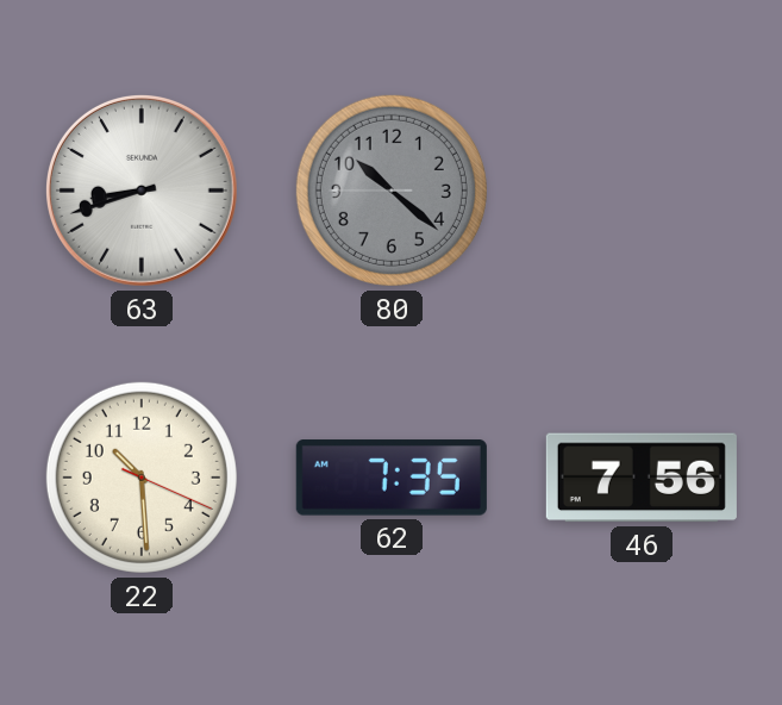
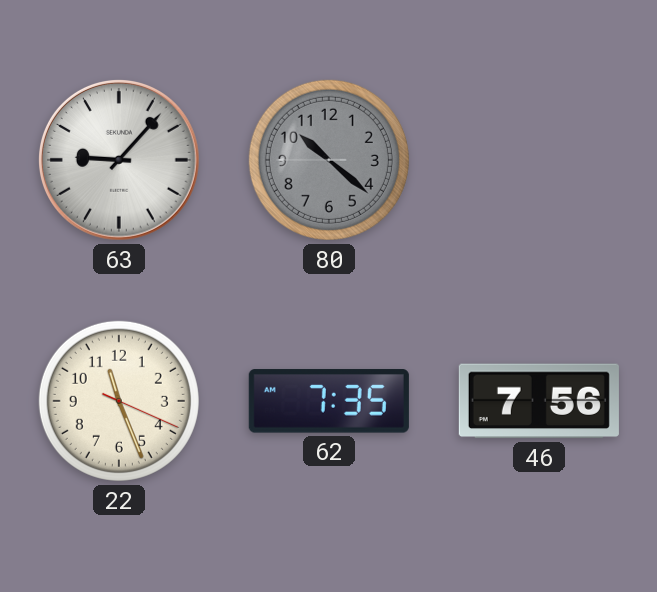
63: 8:42 -> 9:07 (119, 160)
22: 10:29 -> 11:26 (119, 401)
